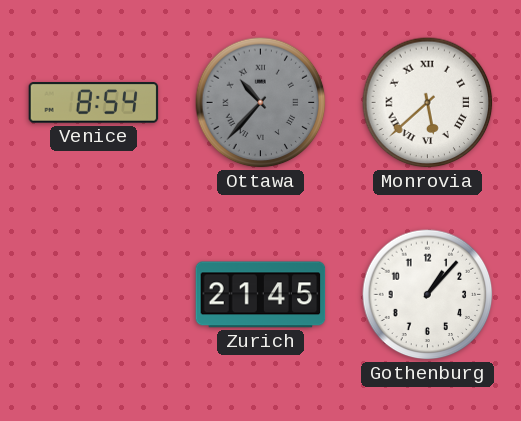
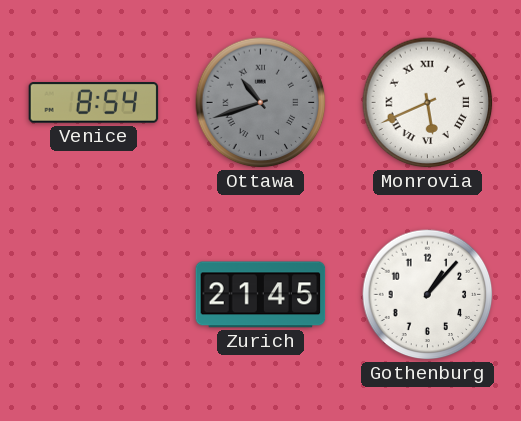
Ottawa: 10:37 -> 10:42 (261, 103)
Monrovia: 5:38 -> 5:41 (428, 103)
